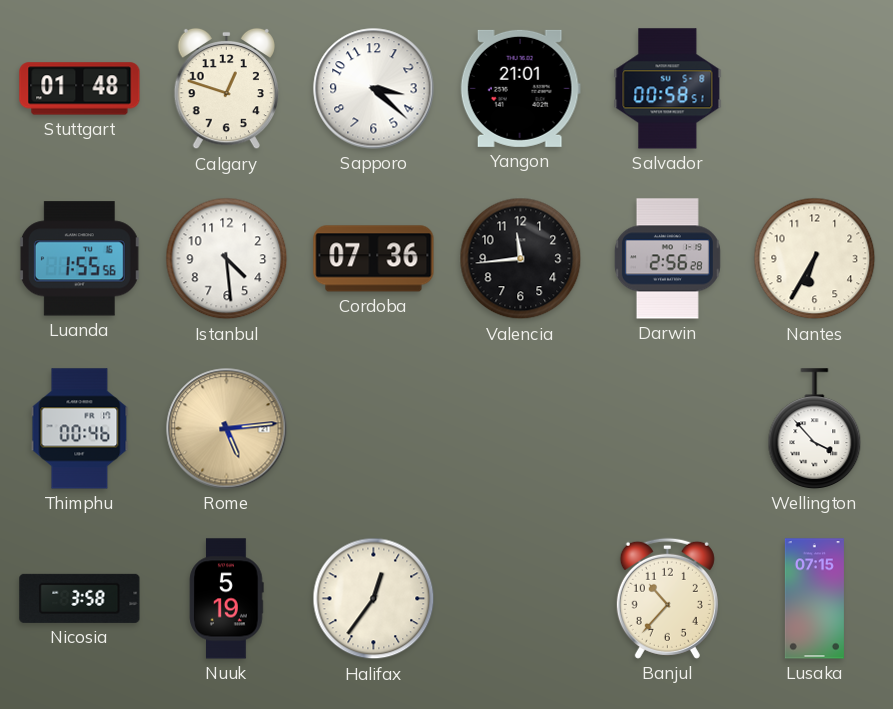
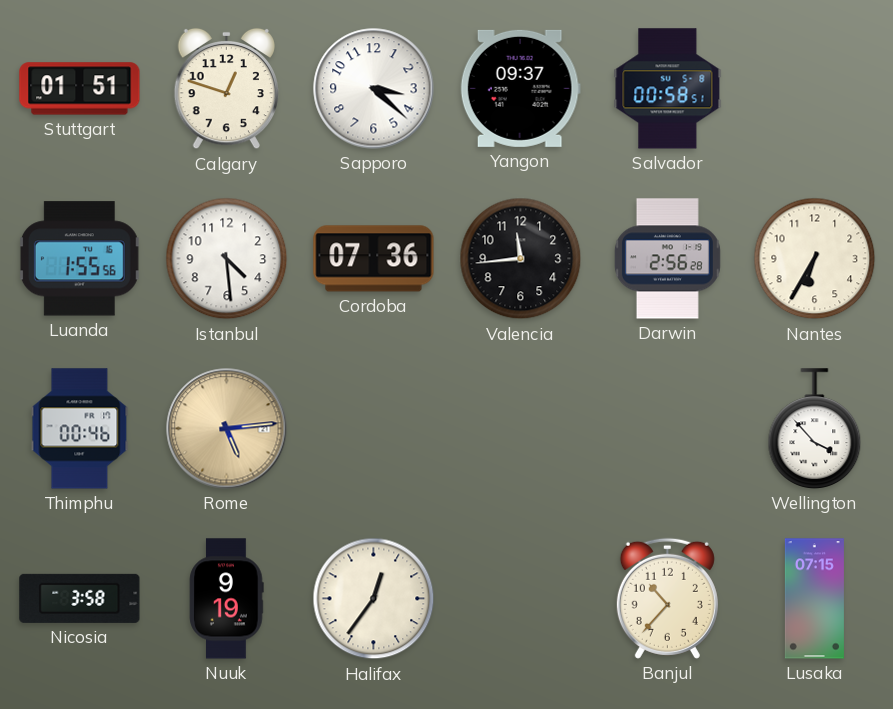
Stuttgart: 01:48 -> 01:51 (80, 89)
Yangon: 21:01 -> 09:37 (520, 88)
Nuuk: 5:19 -> 9:19 (227, 599)
